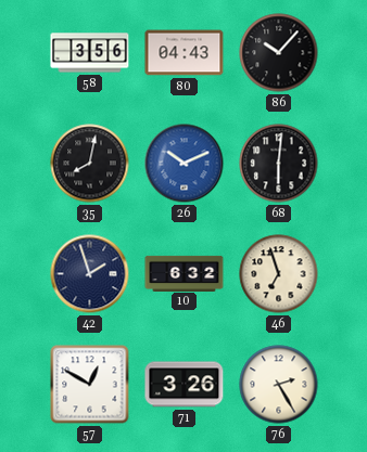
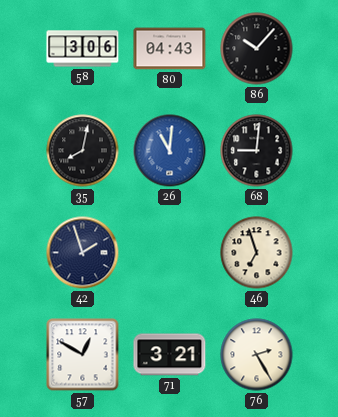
58: 3:56 -> 3:06 (83, 49)
26: 10:11 -> 11:01 (170, 151)
68: 6:01 -> 9:01 (257, 151)
10: 6:32 -> none (185, 273)
71: 3:26 -> 3:21 (170, 355)
